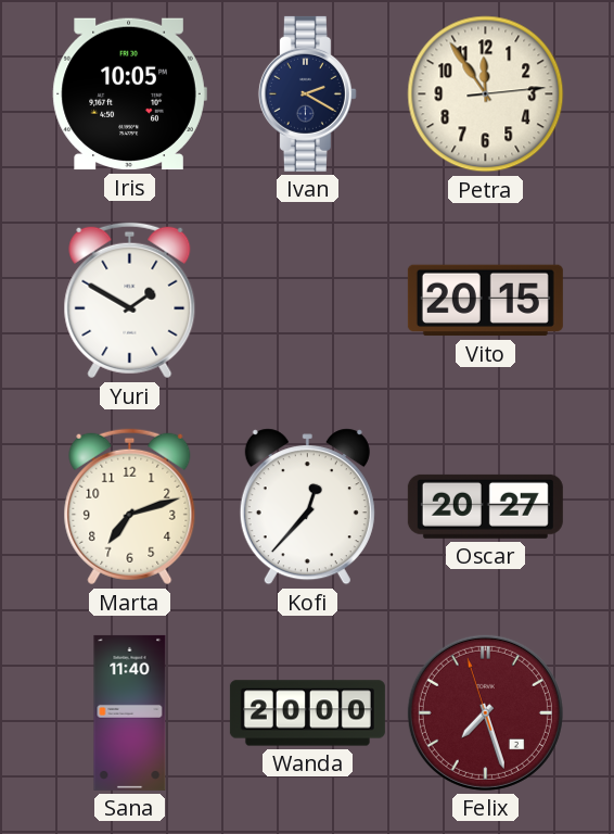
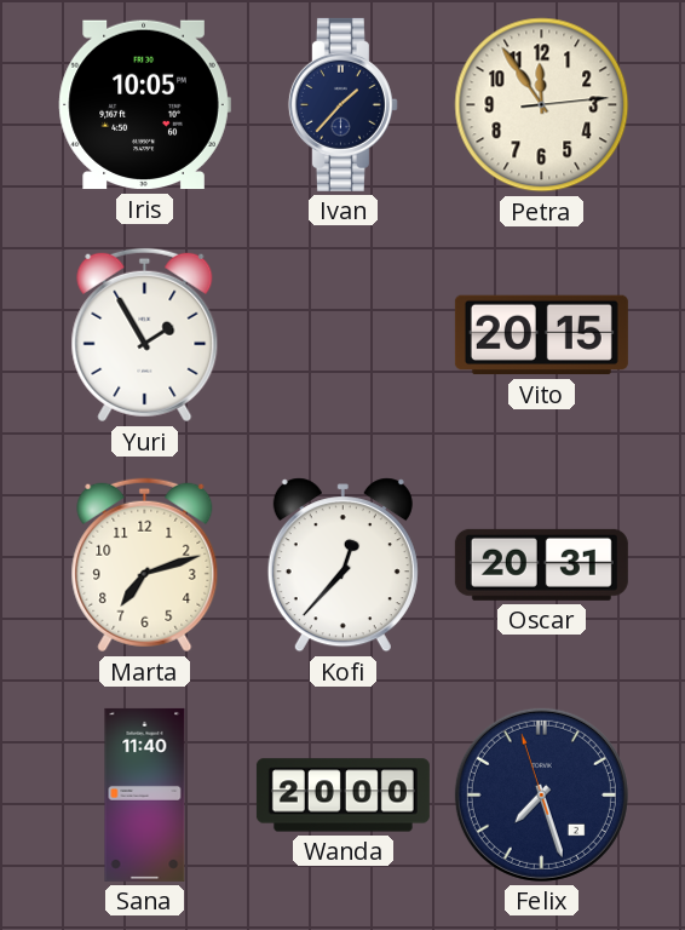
Ivan: 2:20 -> 1:37 (342, 104)
Yuri: 1:50 -> 1:55 (145, 335)
Oscar: 20:27 -> 20:31 (541, 564)
Felix dial: burgundy -> navy (541, 794)
